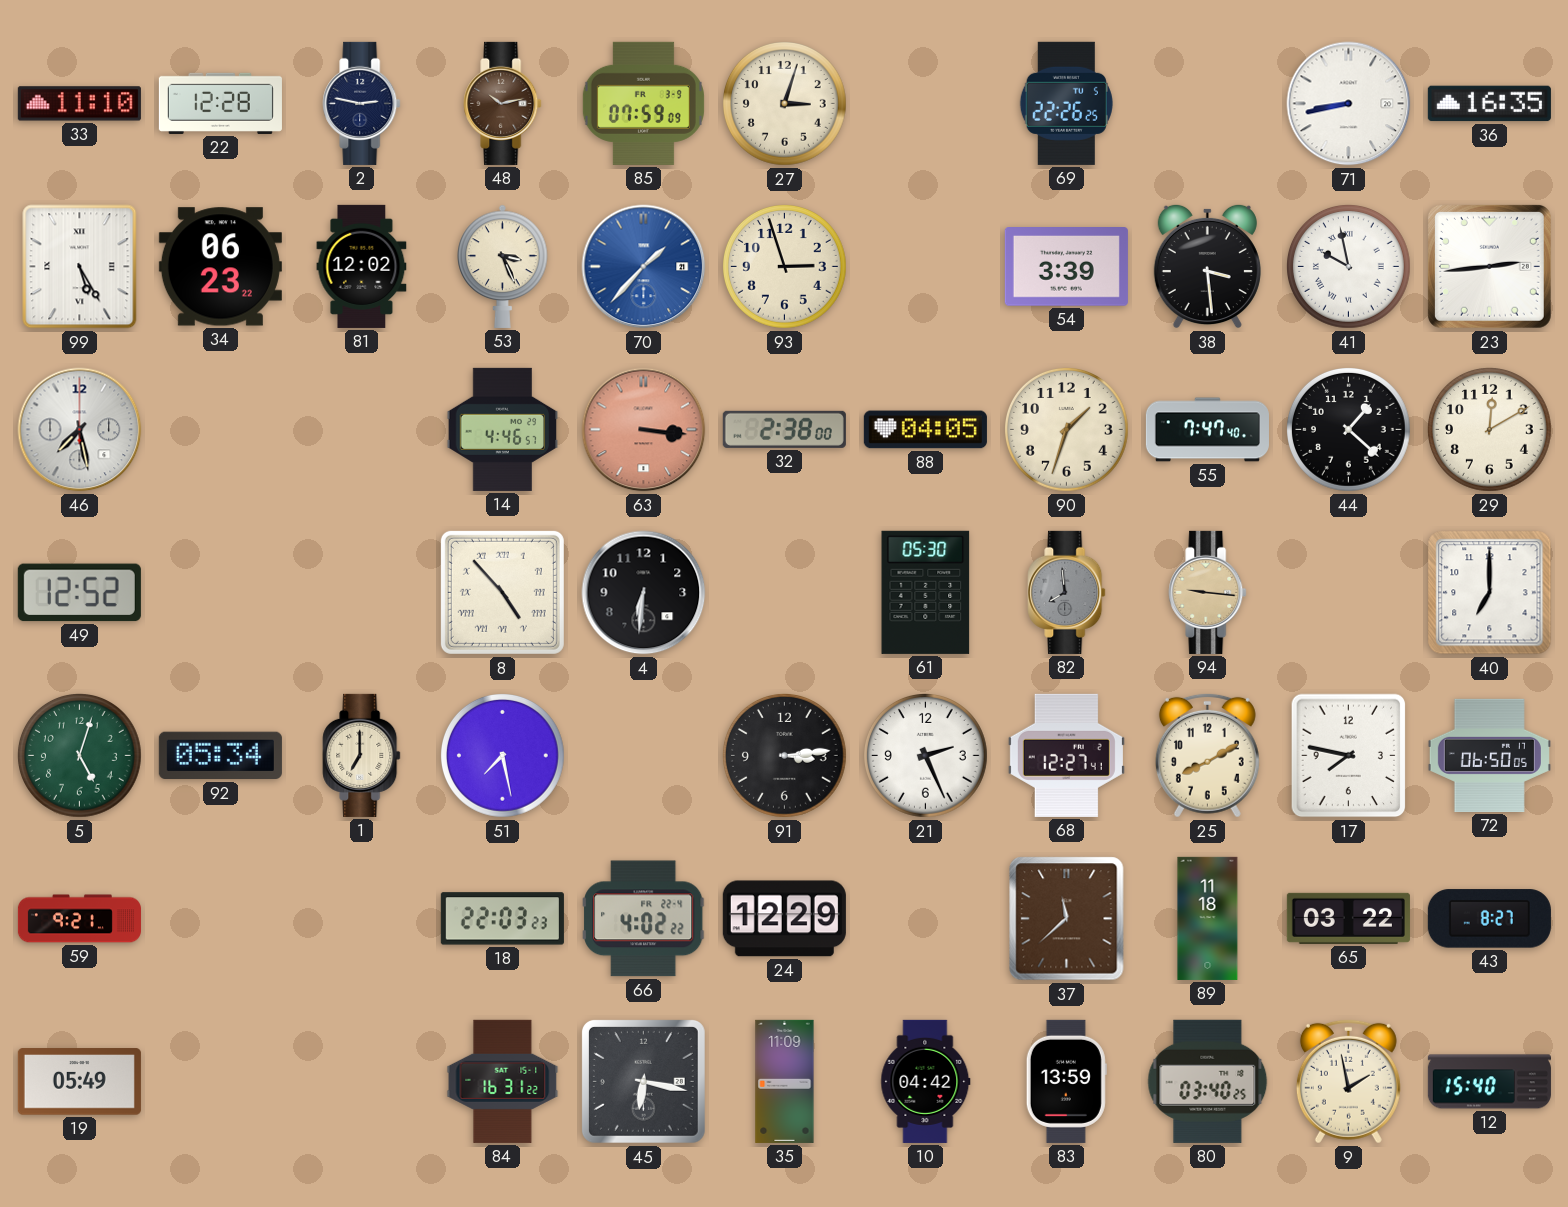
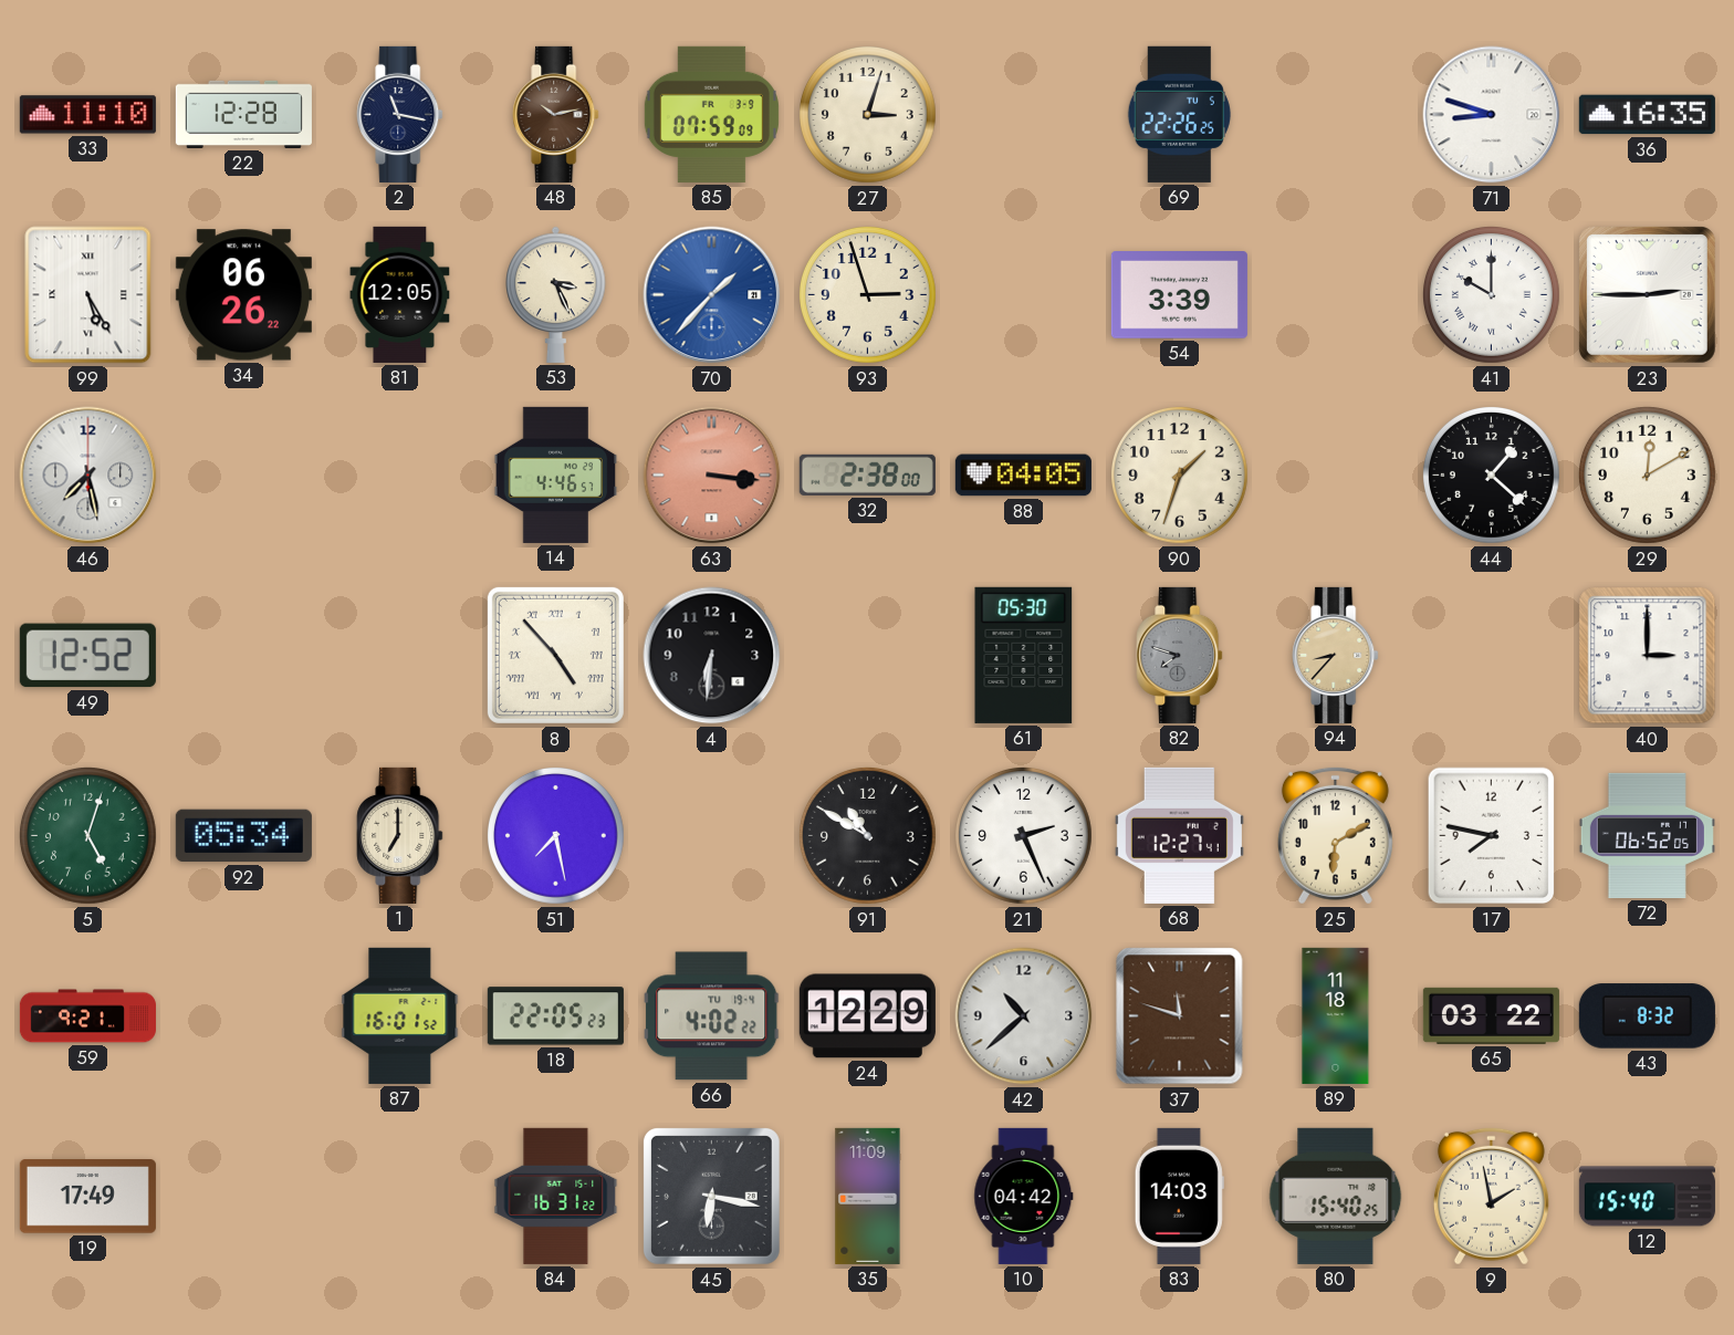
2: 2:47 -> 11:17 (400, 114)
71: 8:43 -> 8:48 (1492, 115)
34: 06:23 -> 06:26 (243, 295)
81: 12:02 -> 12:05 (400, 294)
38: 3:29 -> none (1207, 266)
41: 9:58 -> 10:00 (1492, 295)
23: 2:44 -> 2:45 (1647, 294)
55: 7:47 -> none (1207, 430)
82: 7:59 -> 7:48 (1180, 655)
94: 9:16 -> 8:37 (1336, 655)
40: 7:00 -> 3:00 (1648, 656)
91: 3:14 -> 10:50 (868, 836)
25: 8:10 -> 6:10 (1335, 835)
72: 06:50 -> 06:52 (1647, 835)
87: none -> 16:01 (400, 1015)
18: 22:03 -> 22:05 (555, 1016)
66 date: FR 22-4 -> TU 19-4 (712, 1016)
42: none -> 10:38 (1024, 1016)
37: 11:38 -> 11:48 (1180, 1016)
43: 8:27 -> 8:32 (1647, 1016)
19: 05:49 -> 17:49 (87, 1197)
83: 13:59 -> 14:03 (1179, 1196)
80: 03:40 -> 15:40 (1336, 1196)
